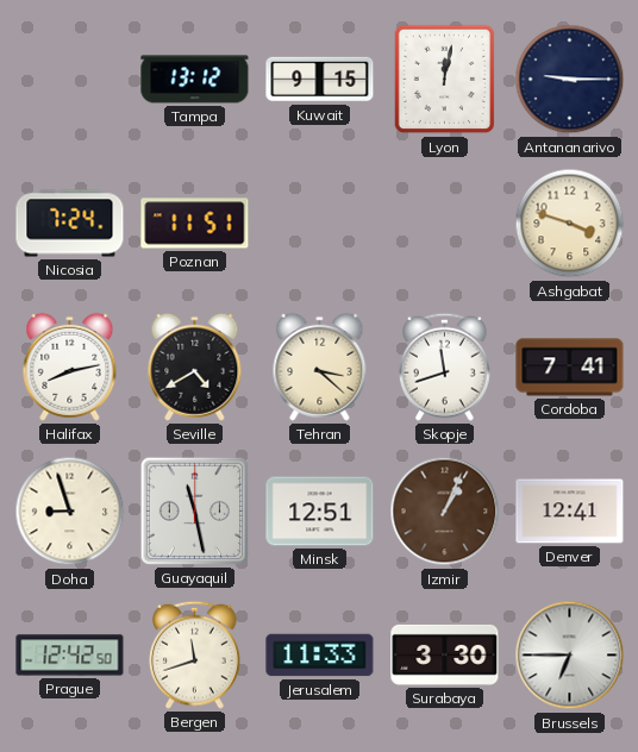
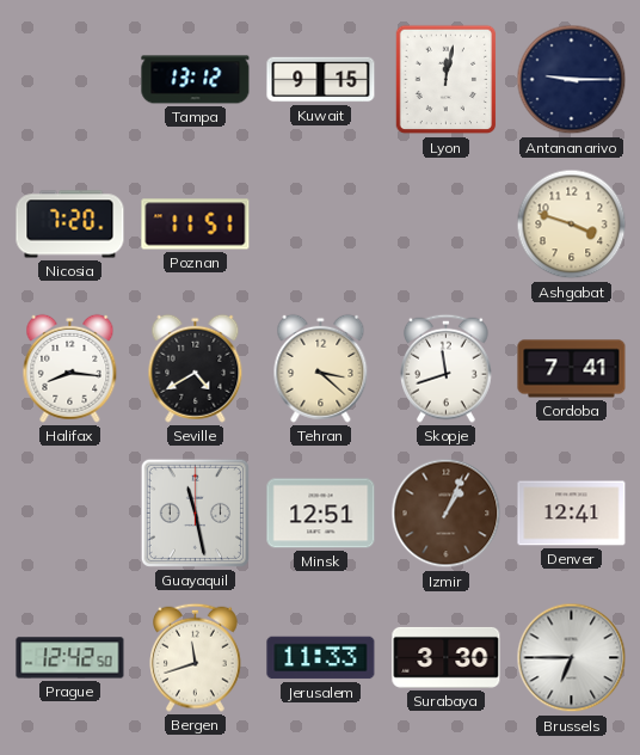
Nicosia: 7:24 -> 7:20 (70, 225)
Halifax: 8:13 -> 8:16 (70, 368)
Doha: 8:57 -> none (70, 512)
